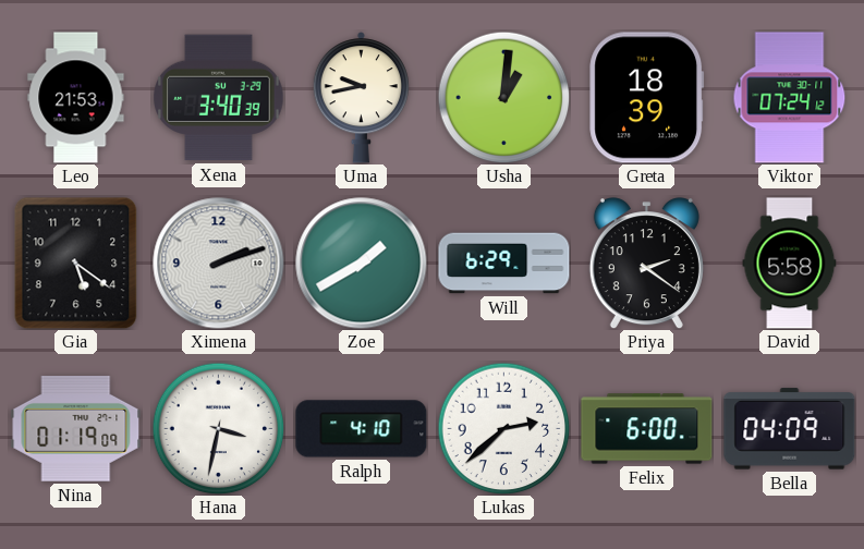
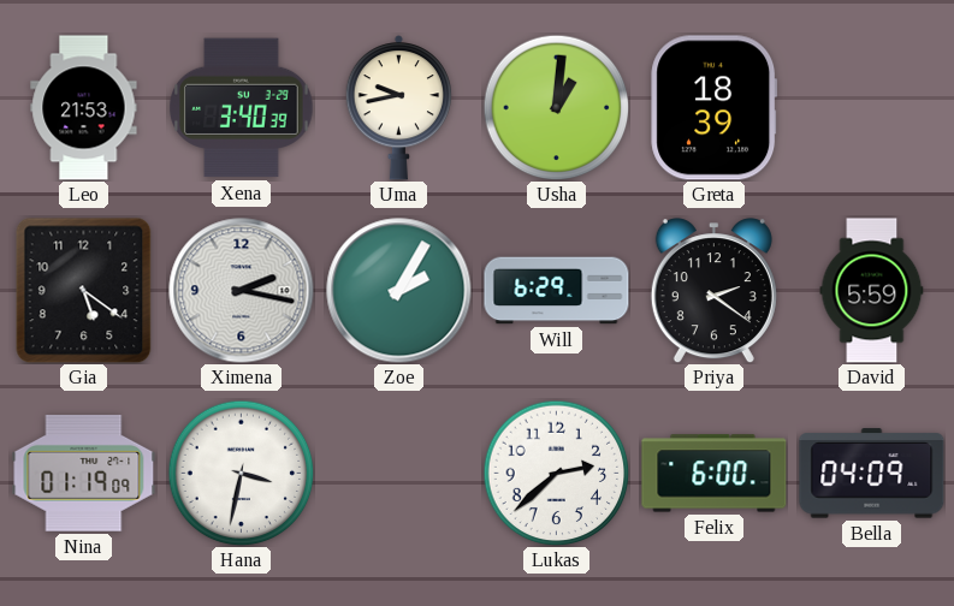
Viktor: 07:24 -> none (790, 98)
Ximena: 2:12 -> 2:17 (242, 291)
Zoe: 1:40 -> 2:05 (399, 291)
David: 5:58 -> 5:59 (872, 291)
Ralph: 4:10 -> none (362, 429)
